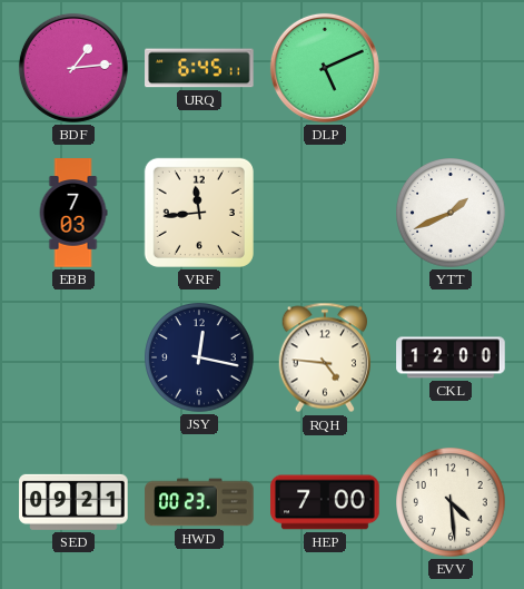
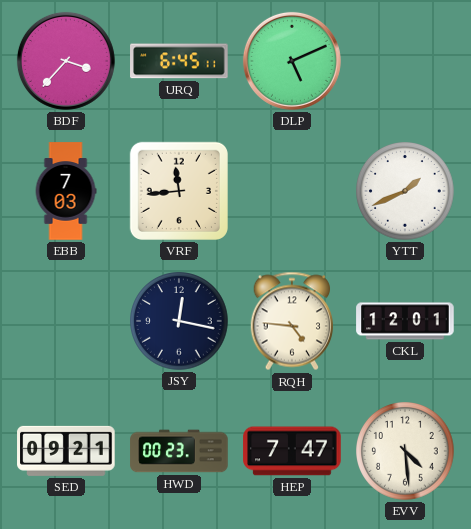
BDF: 1:14 -> 3:37 (66, 61)
CKL: 12:00 -> 12:01 (405, 321)
HEP: 7:00 -> 7:47 (292, 451)
